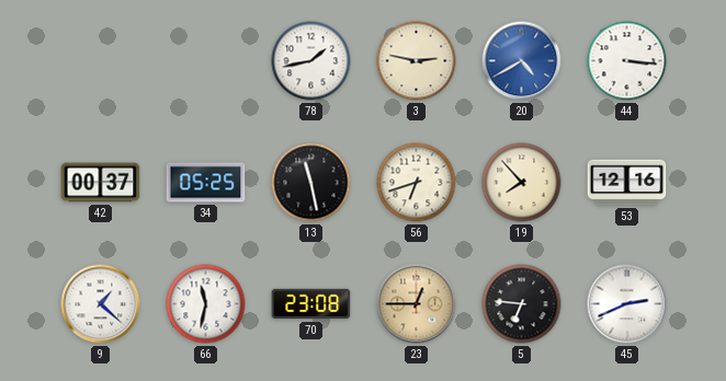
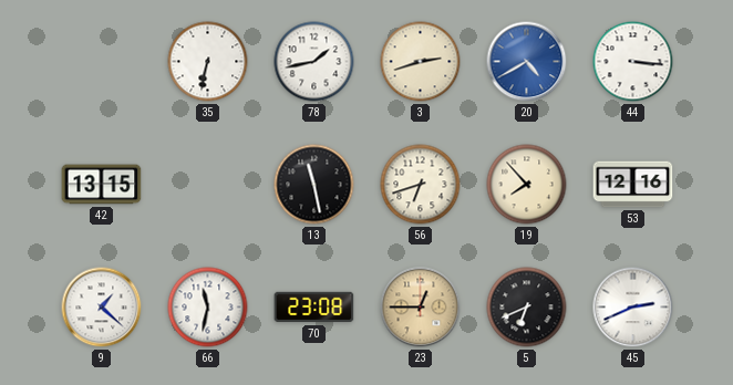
35: none -> 6:32 (208, 62)
3: 2:47 -> 2:42 (421, 62)
42: 00:37 -> 13:15 (102, 185)
34: 05:25 -> none (206, 183)
5: 6:46 -> 6:41 (527, 308)
